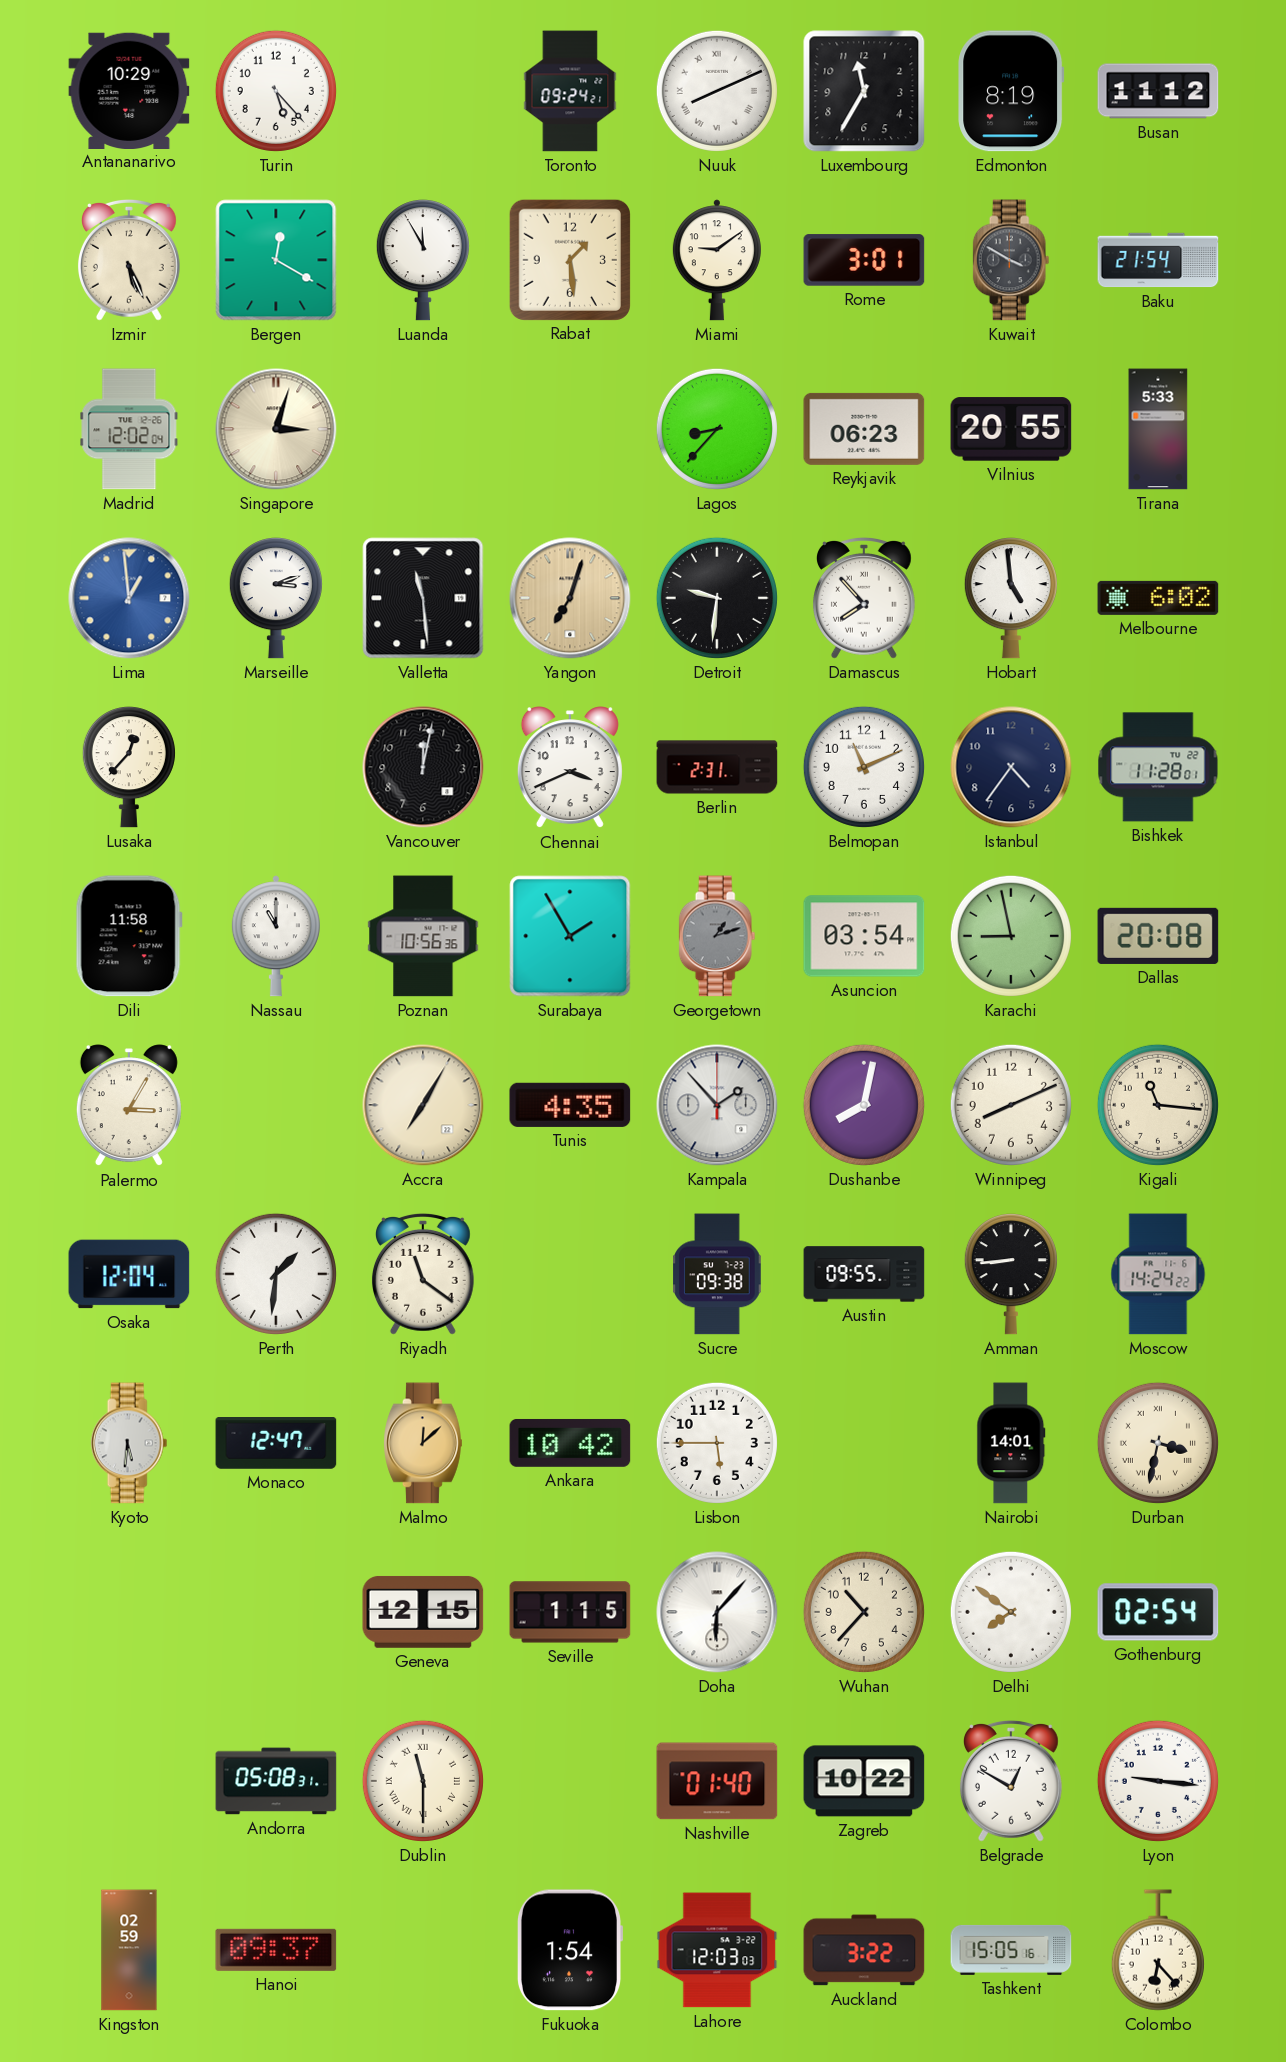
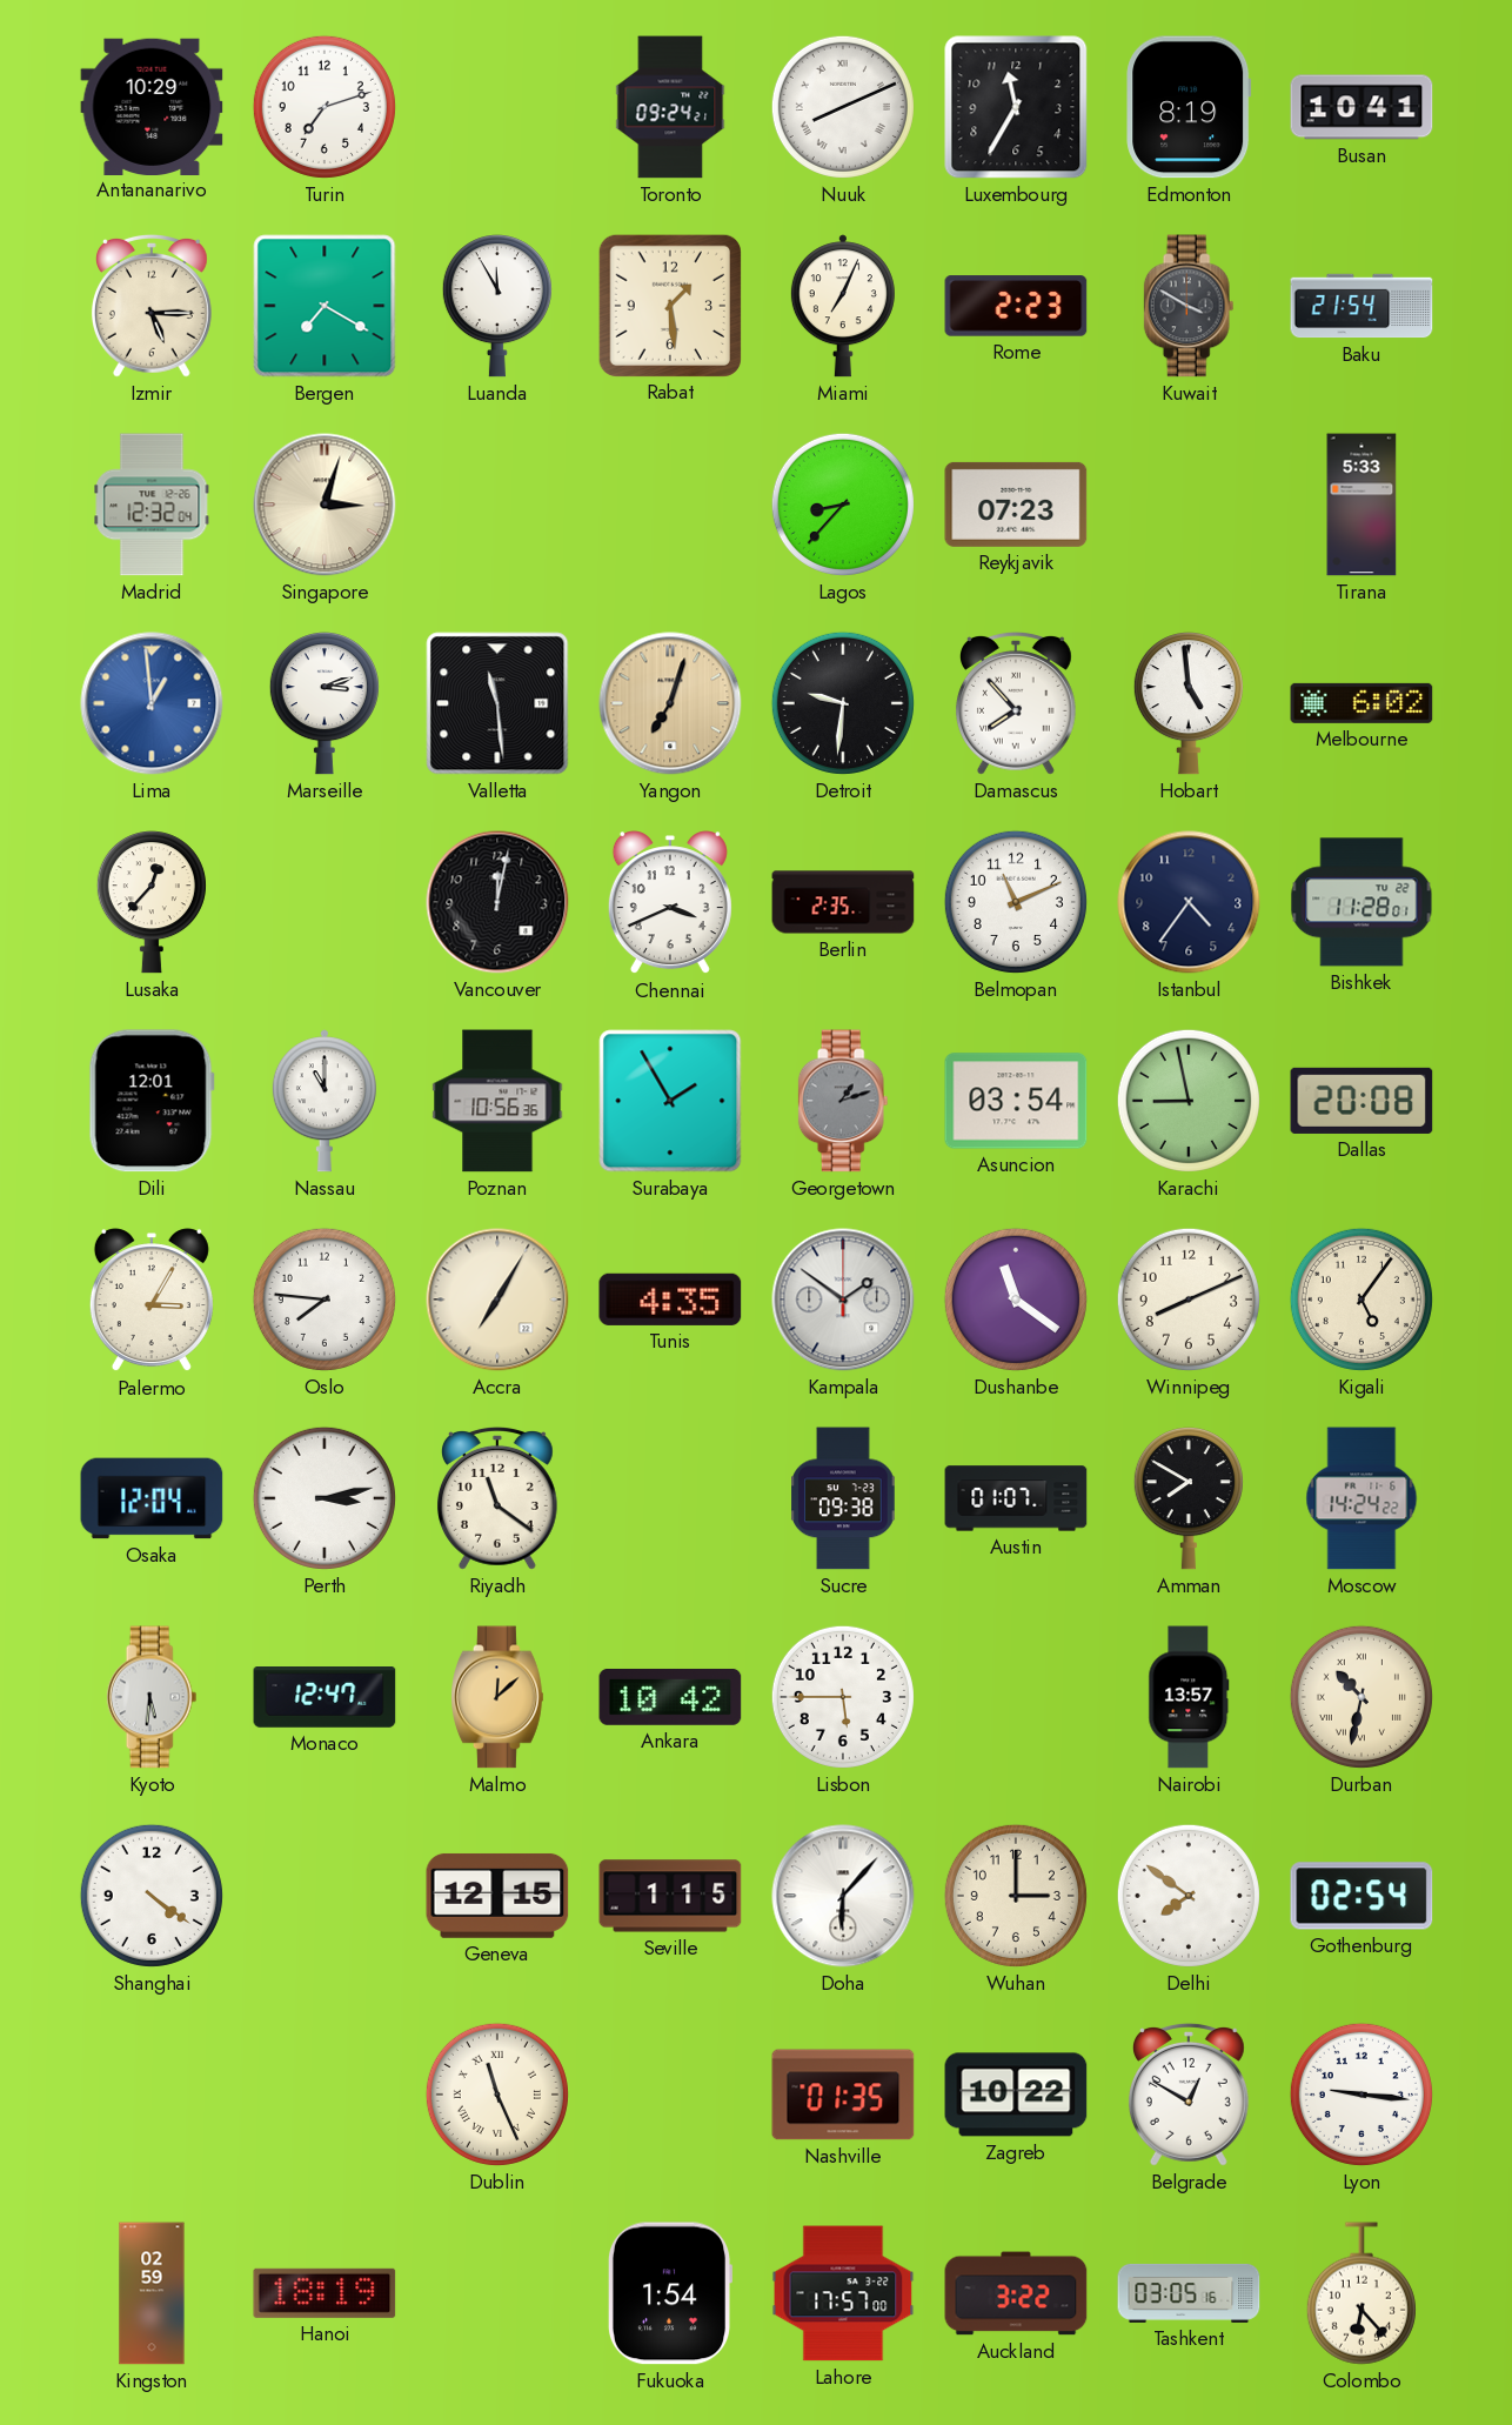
Turin: 5:23 -> 7:12 (325, 107)
Busan: 11:12 -> 10:41 (1362, 107)
Izmir: 5:26 -> 5:15 (152, 307)
Bergen: 12:20 -> 7:20 (325, 306)
Miami: 9:09 -> 7:04 (843, 306)
Rome: 3:01 -> 2:23 (1016, 306)
Madrid: 12:02 -> 12:32 (152, 505)
Reykjavik: 06:23 -> 07:23 (1016, 505)
Vilnius: 20:55 -> none (1011, 429)
Berlin: 2:31 -> 2:35 (843, 902)
Dili: 11:58 -> 12:01 (152, 1101)
Oslo: none -> 7:46 (325, 1300)
Kampala: 1:53 -> 1:51 (843, 1300)
Dushanbe: 8:02 -> 11:21 (1016, 1300)
Kigali: 11:16 -> 5:06 (1362, 1300)
Perth: 1:31 -> 3:13 (325, 1498)
Austin: 09:55 -> 01:07 (1016, 1498)
Amman: 8:44 -> 7:50 (1189, 1498)
Nairobi: 14:01 -> 13:57 (1189, 1697)
Durban: 3:32 -> 10:32 (1362, 1697)
Shanghai: none -> 4:21 (152, 1896)
Wuhan: 10:37 -> 3:00 (1016, 1896)
Andorra: 05:08 -> none (276, 1781)
Dublin: 11:30 -> 11:26 (497, 2095)
Nashville: 01:40 -> 01:35 (843, 2095)
Hanoi: 09:37 -> 18:19 (325, 2293)
Lahore: 12:03 -> 17:57 (843, 2293)
Tashkent: 15:05 -> 03:05 (1189, 2293)
